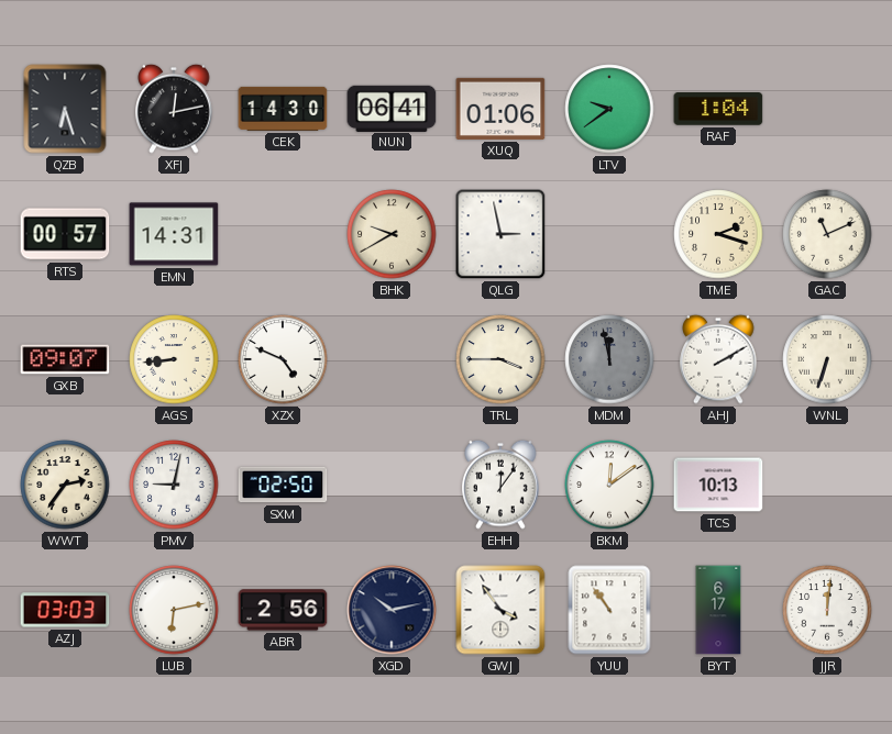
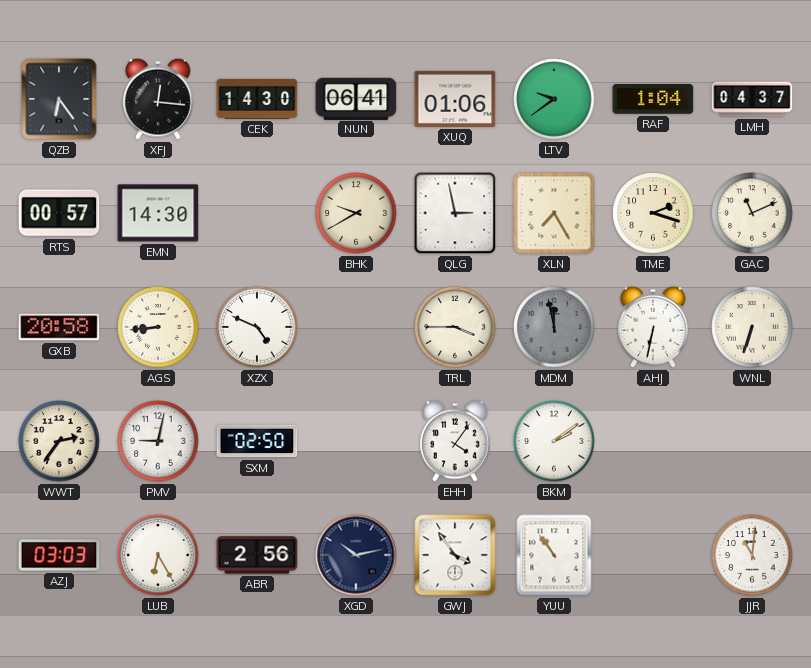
QZB: 6:27 -> 6:24 (59, 99)
XFJ: 12:13 -> 12:16 (158, 99)
LMH: none -> 04:37 (752, 99)
EMN: 14:31 -> 14:30 (158, 213)
XLN: none -> 7:25 (554, 213)
GXB: 09:07 -> 20:58 (59, 327)
AHJ: 2:10 -> 6:32 (653, 327)
EHH: 12:06 -> 4:06 (455, 441)
BKM: 12:09 -> 2:09 (554, 441)
TCS: 10:13 -> none (718, 485)
LUB: 6:13 -> 6:25 (158, 555)
BYT: 6:17 -> none (718, 610)
JJR: 12:01 -> 11:01 (752, 555)
